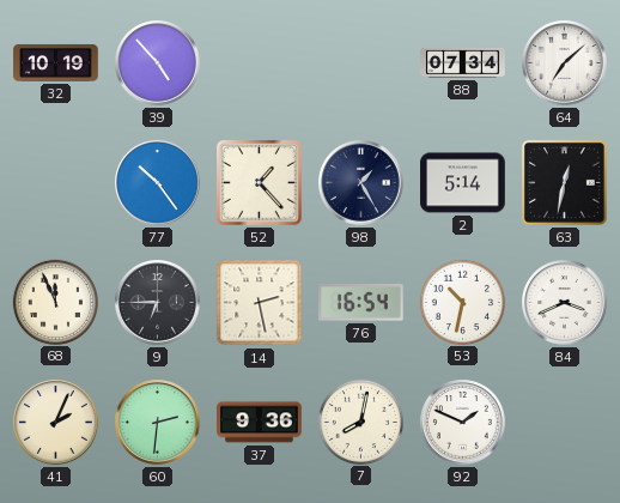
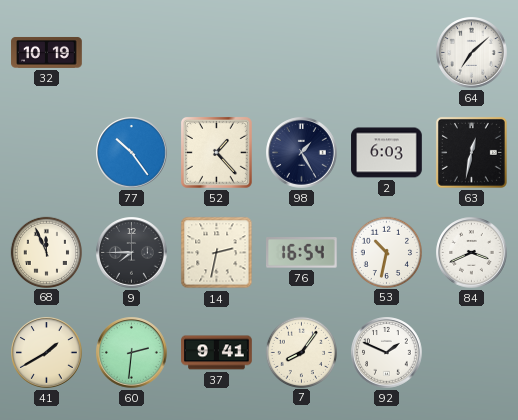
39: 4:53 -> none (158, 63)
88: 07:34 -> none (463, 62)
2: 5:14 -> 6:03 (387, 153)
9: 6:45 -> 7:45 (132, 253)
14: 2:28 -> 2:32 (217, 253)
41: 2:04 -> 1:40 (47, 353)
37: 9:36 -> 9:41 (217, 353)
7: 8:02 -> 8:06 (301, 352)
